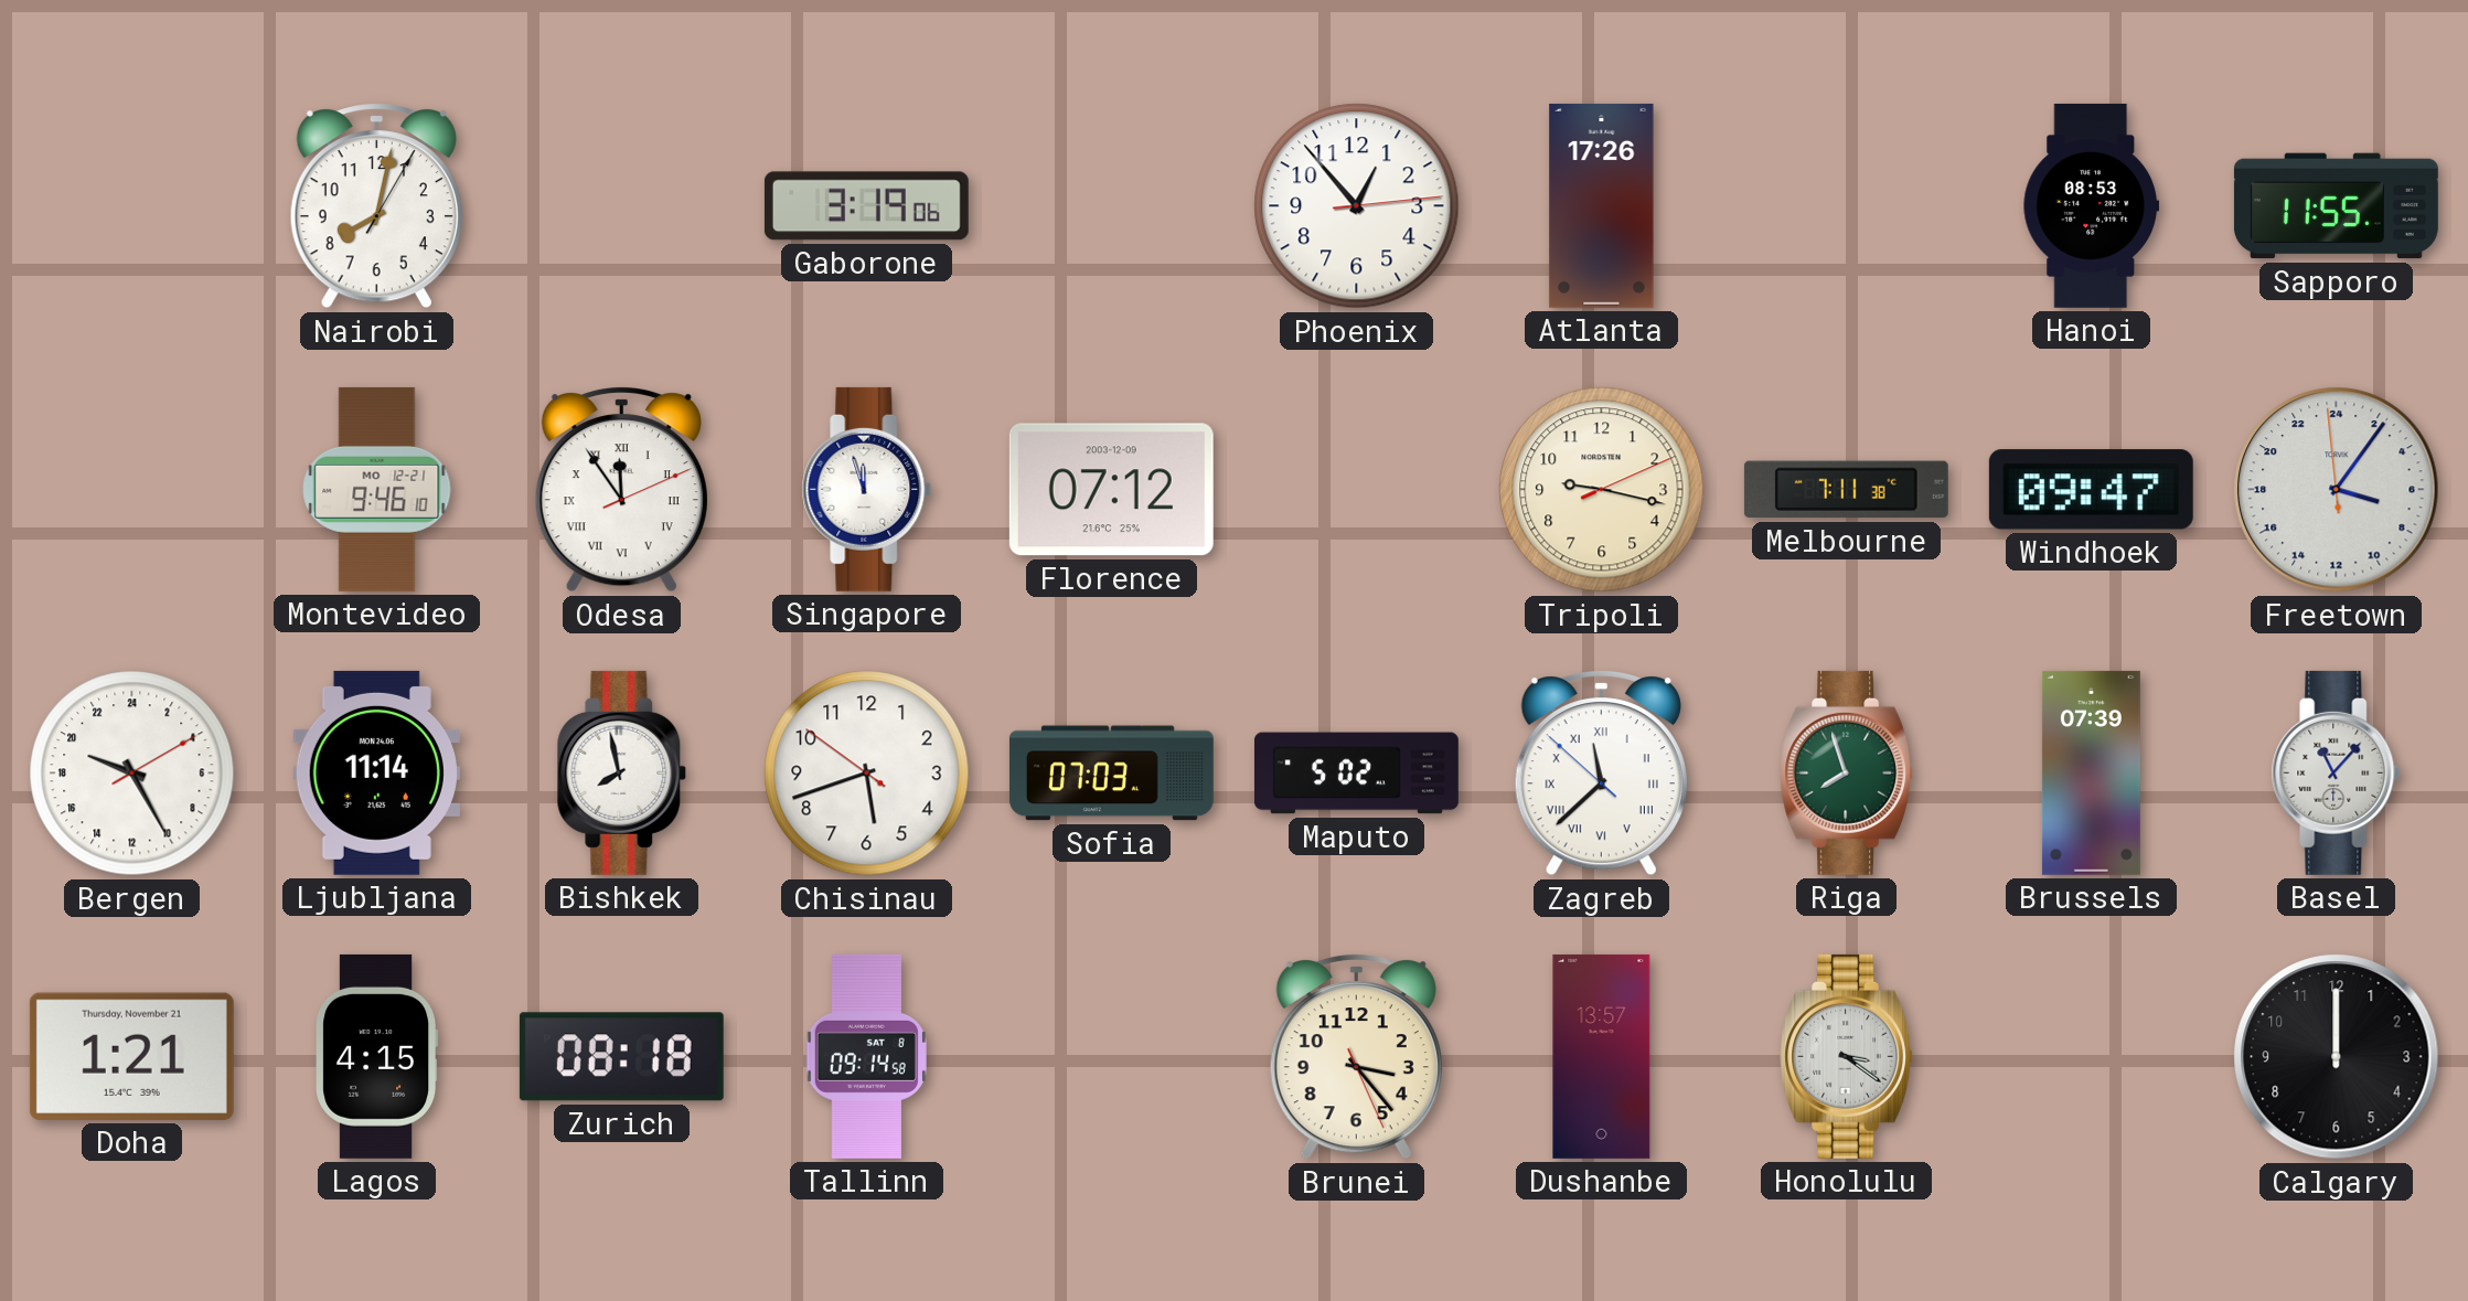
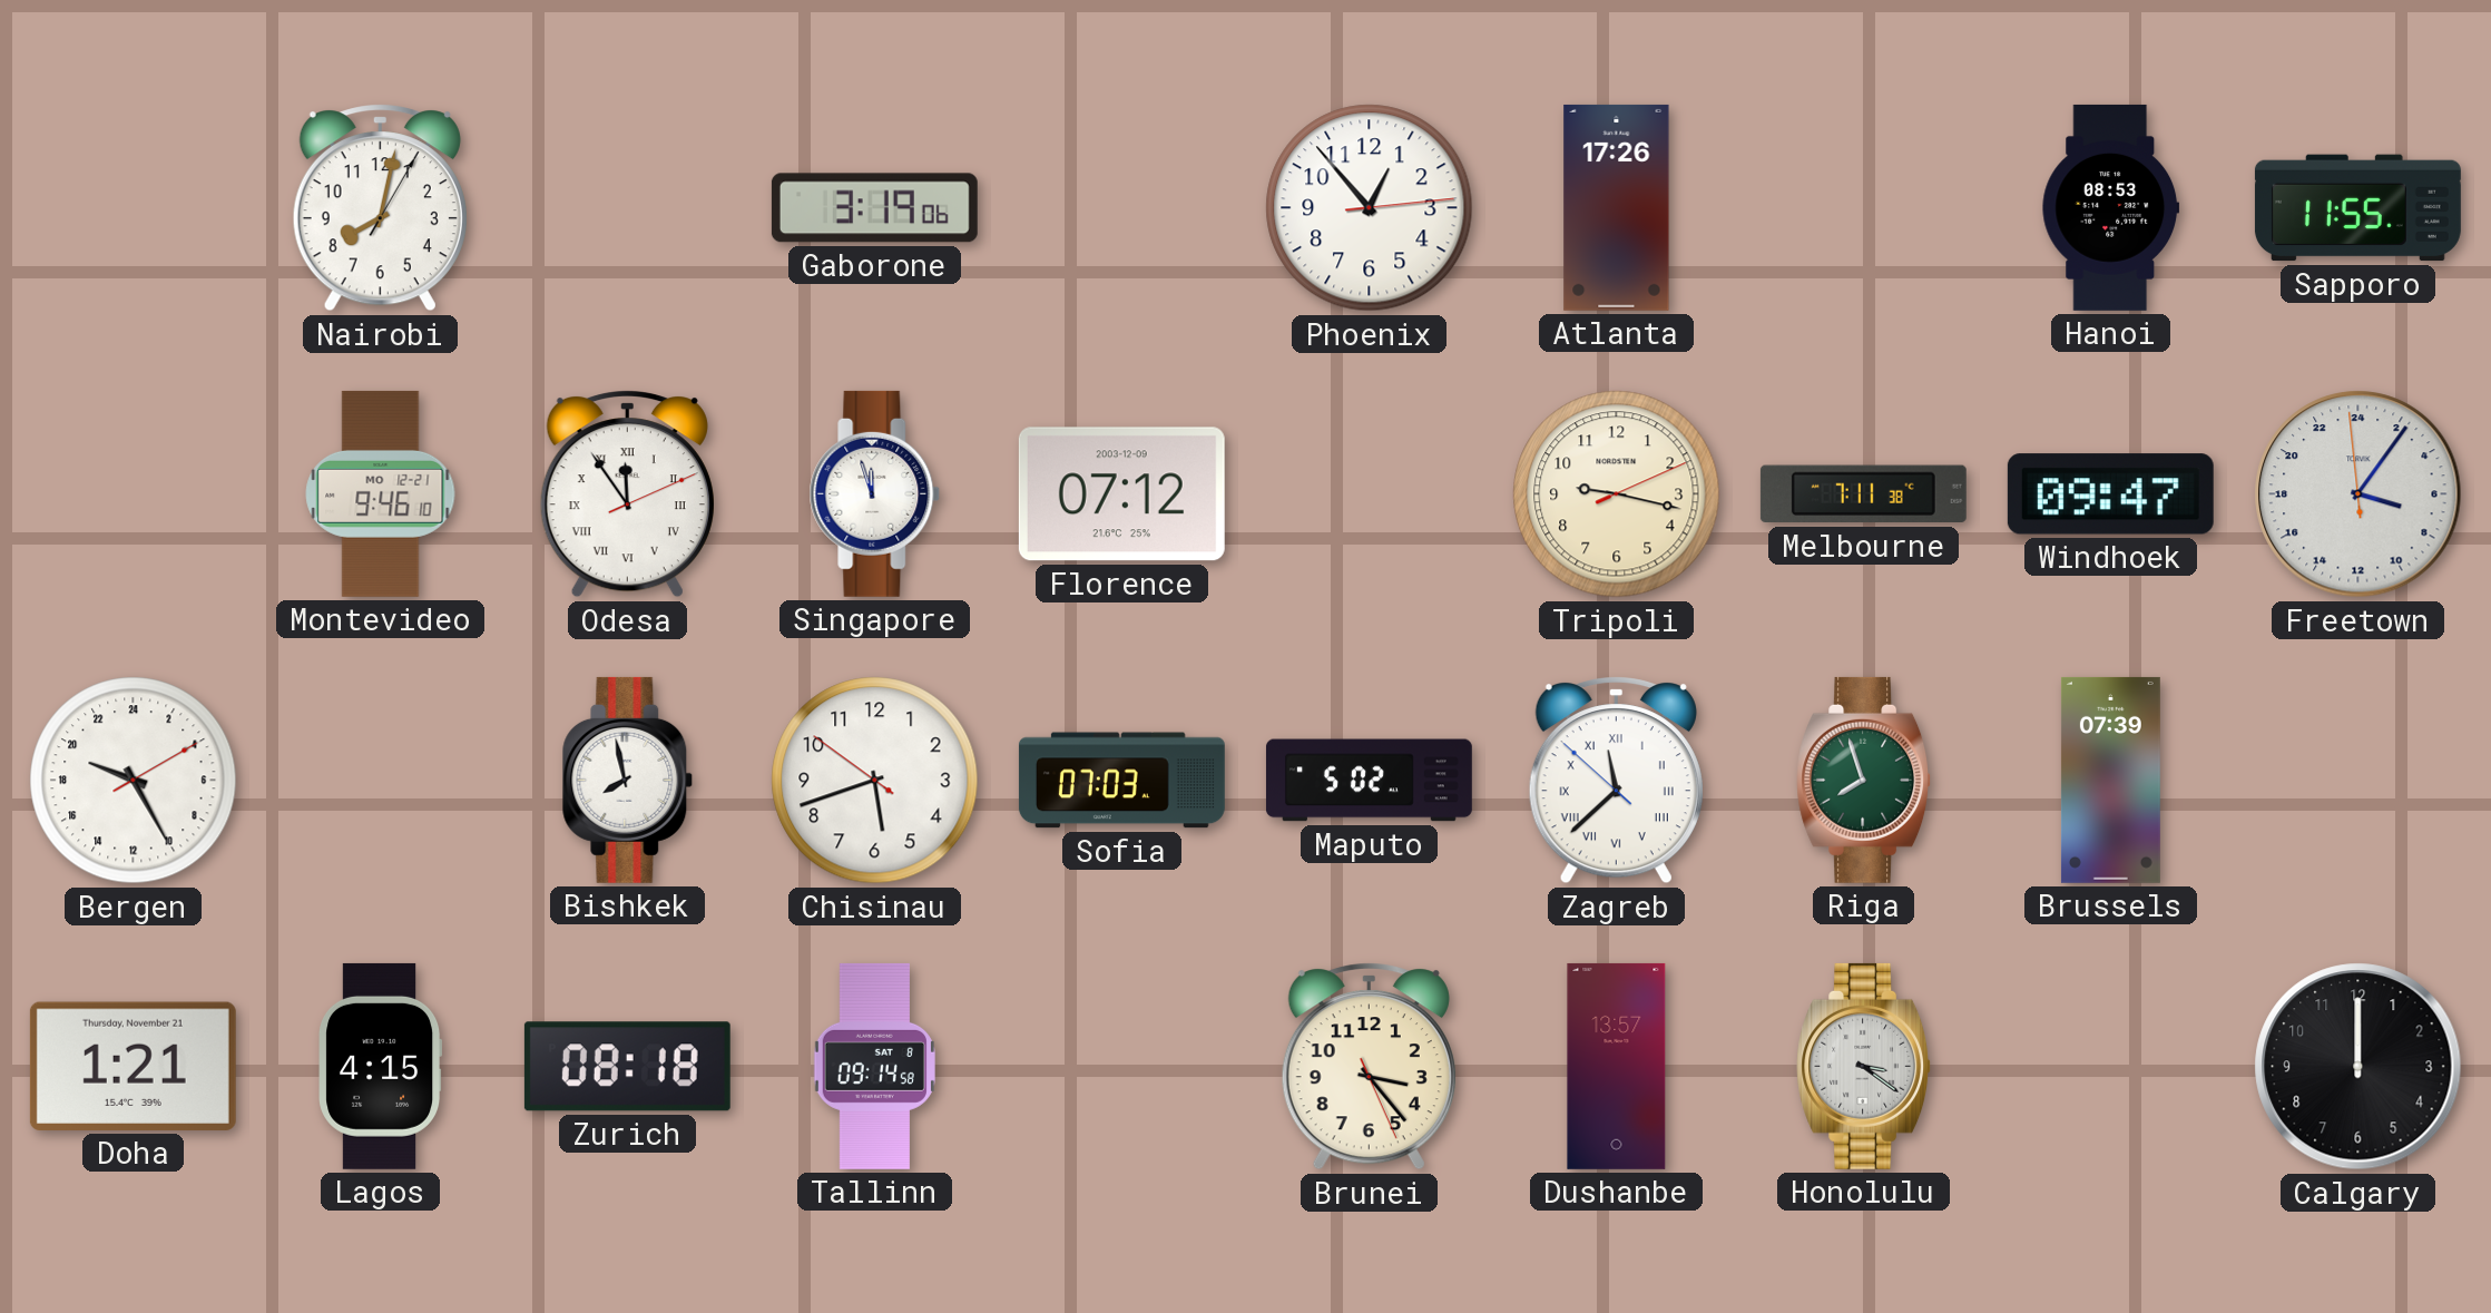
Ljubljana: 11:14 -> none (376, 772)
Basel: 11:07 -> none (2337, 772)
